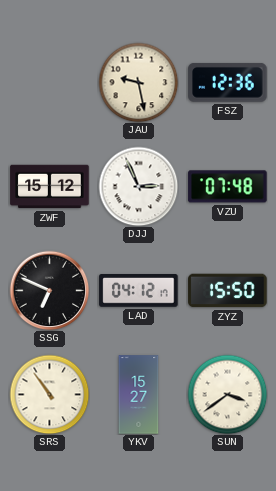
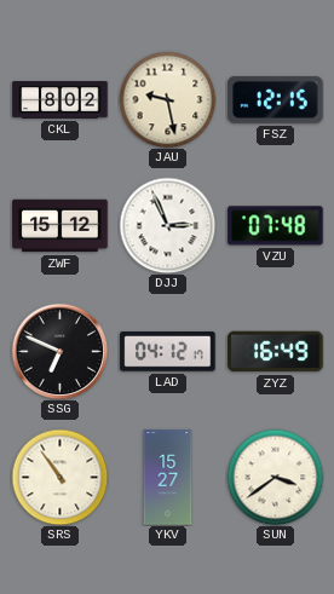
CKL: none -> 8:02 (61, 100)
FSZ: 12:36 -> 12:15 (276, 99)
ZYZ: 15:50 -> 16:49 (276, 352)
